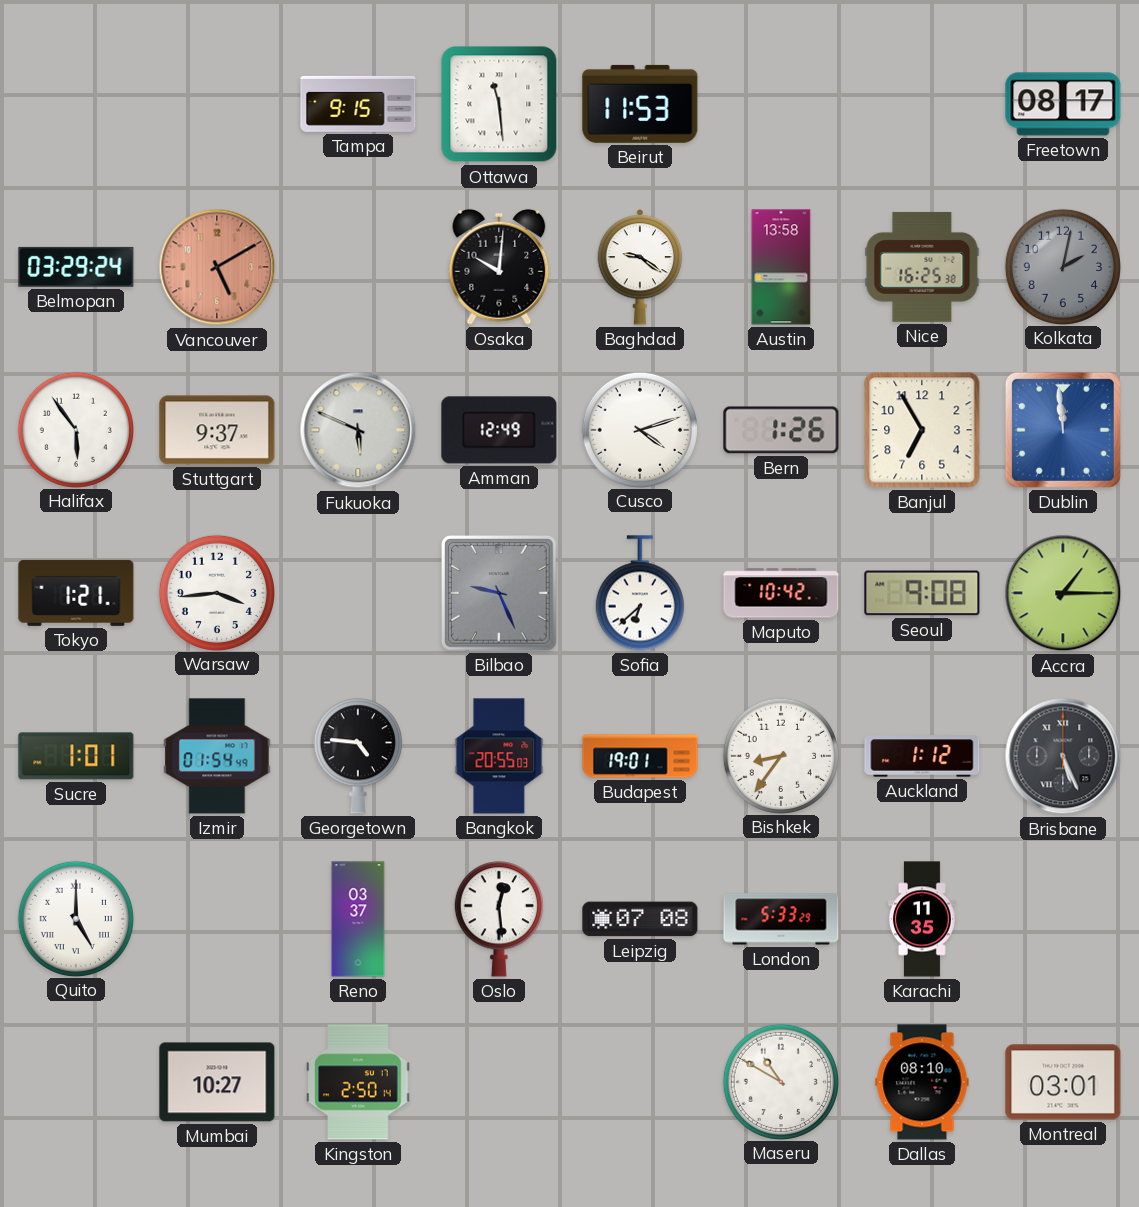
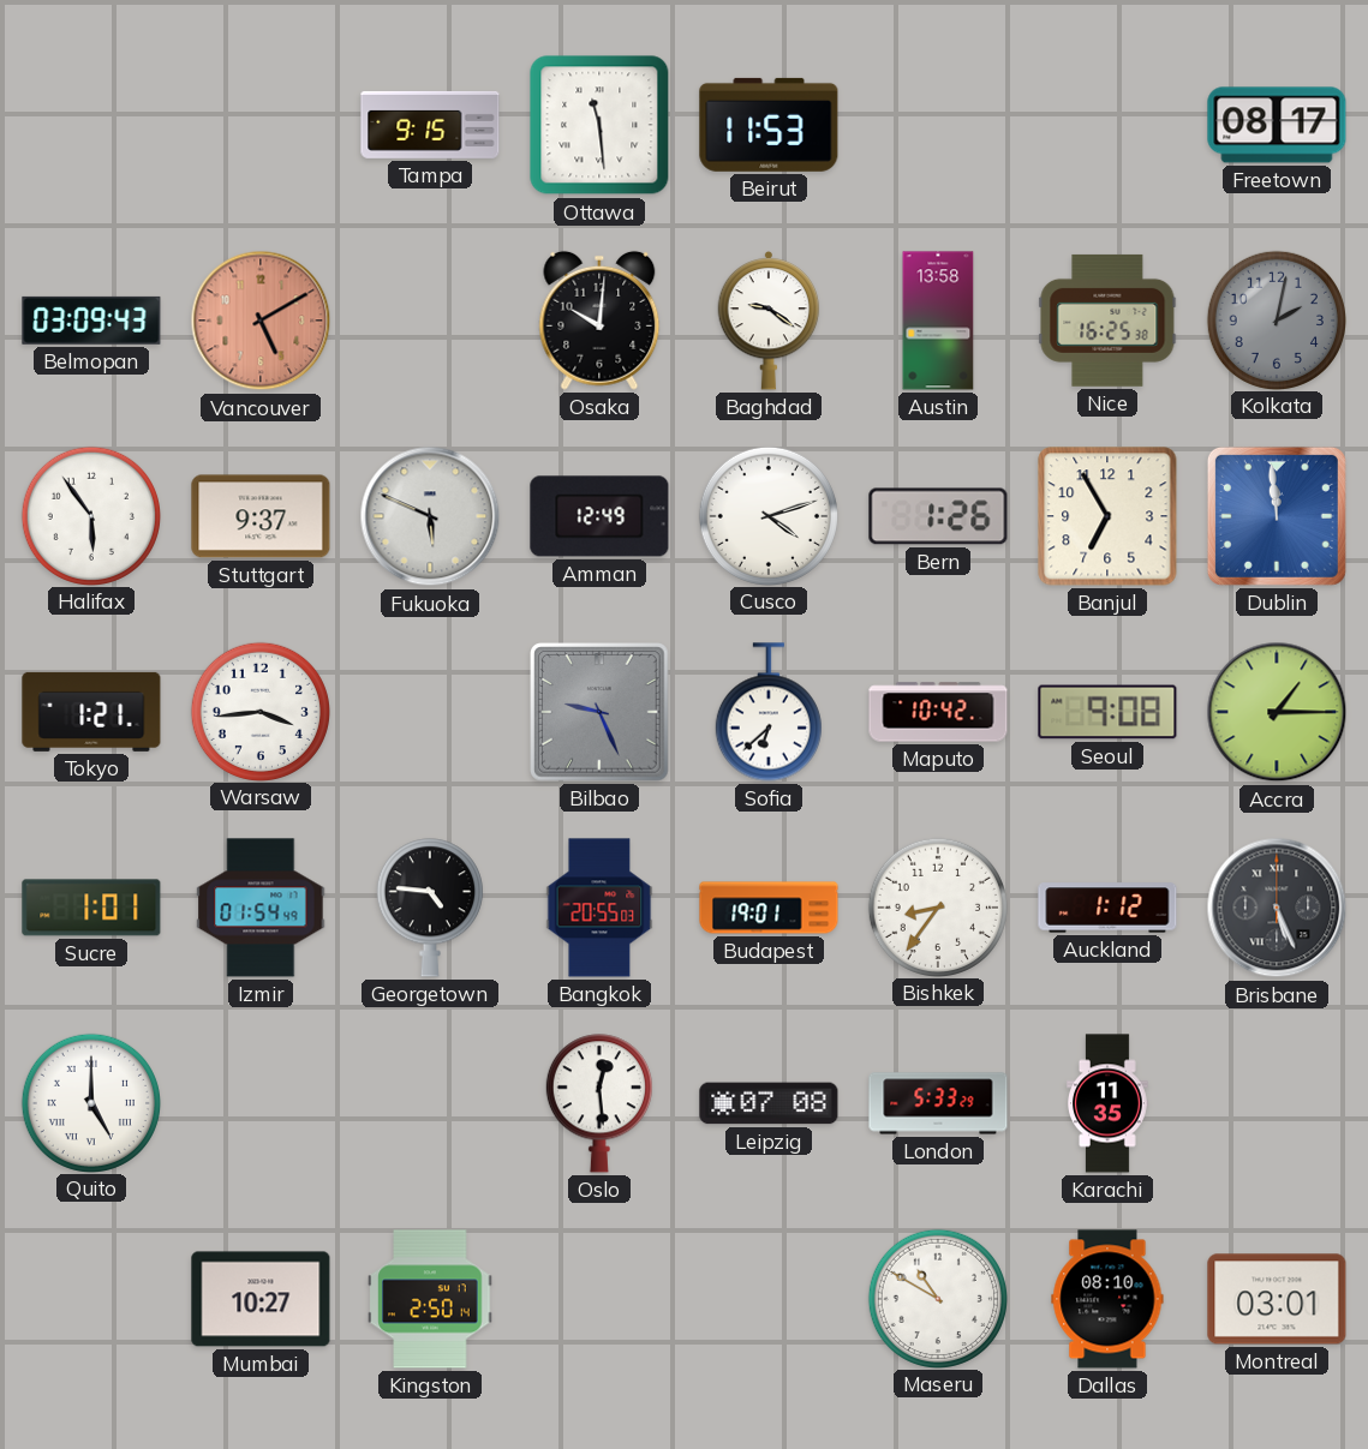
Belmopan: 03:29 -> 03:09 (91, 321)
Reno: 03:37 -> none (358, 919)
